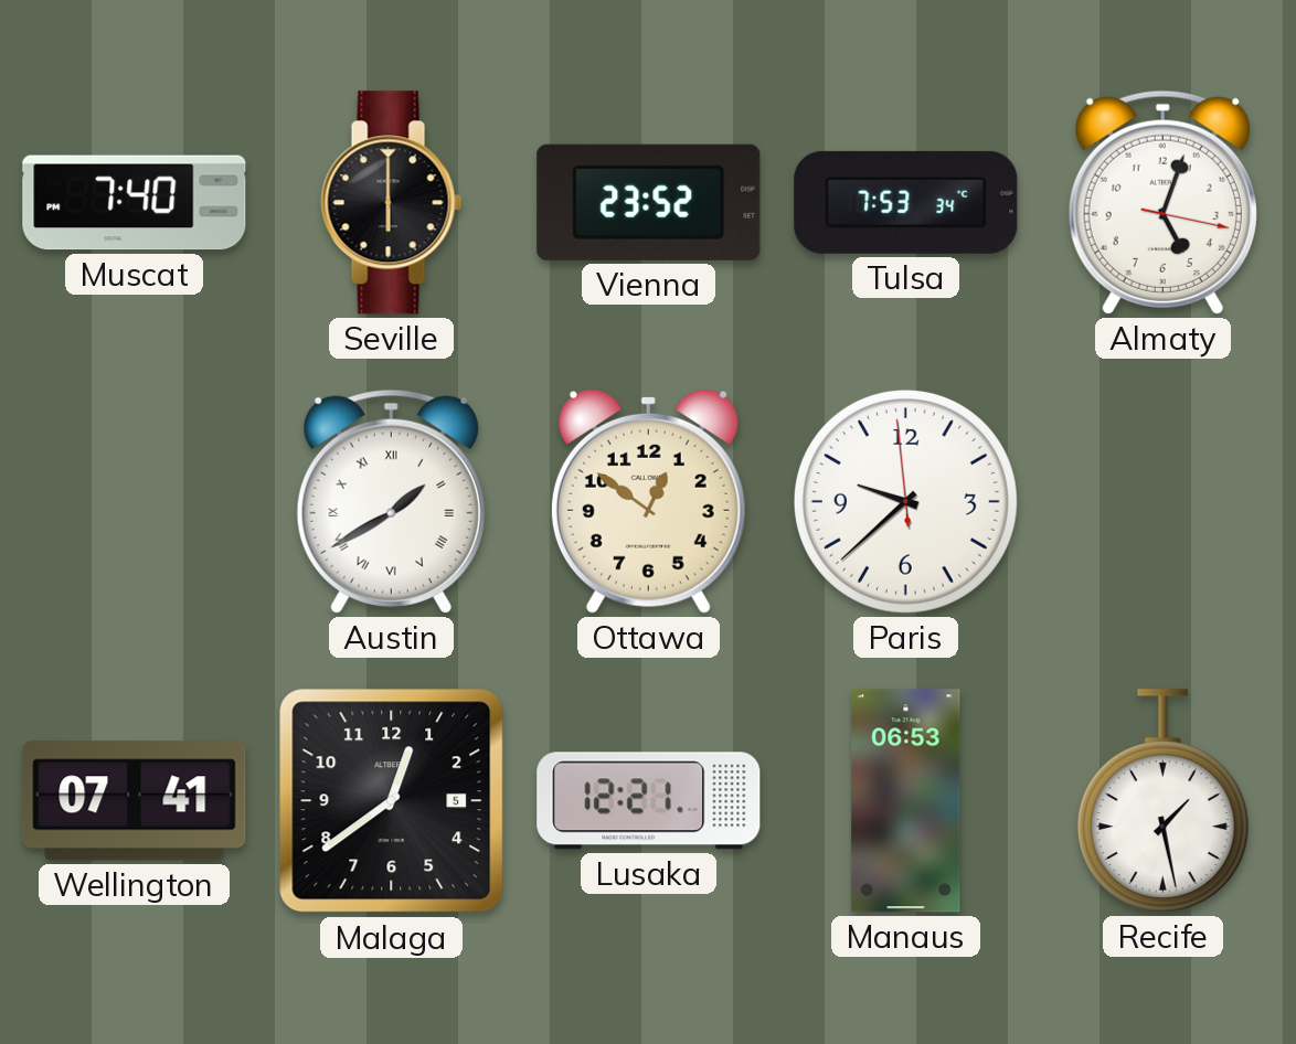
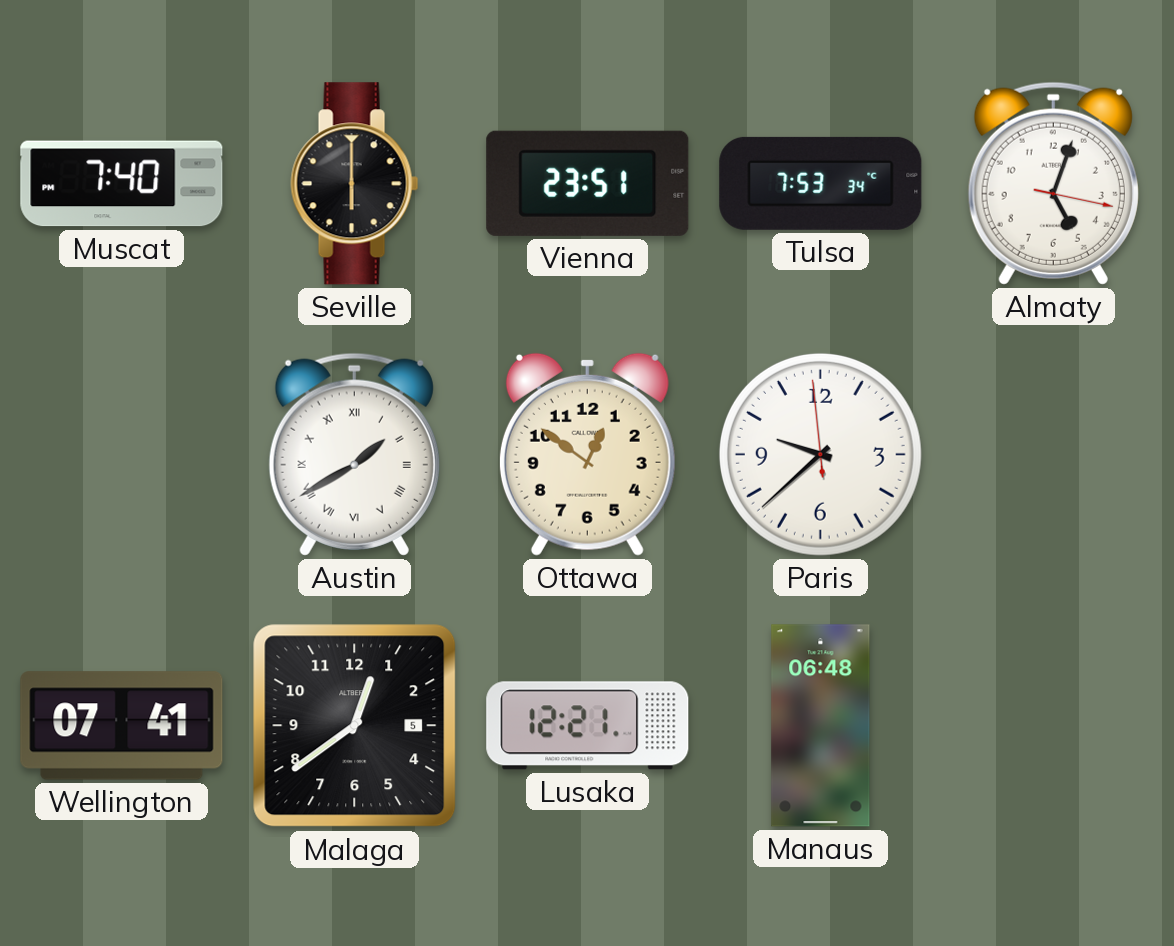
Vienna: 23:52 -> 23:51 (588, 183)
Manaus: 06:53 -> 06:48 (821, 726)
Recife: 1:28 -> none (1162, 801)
